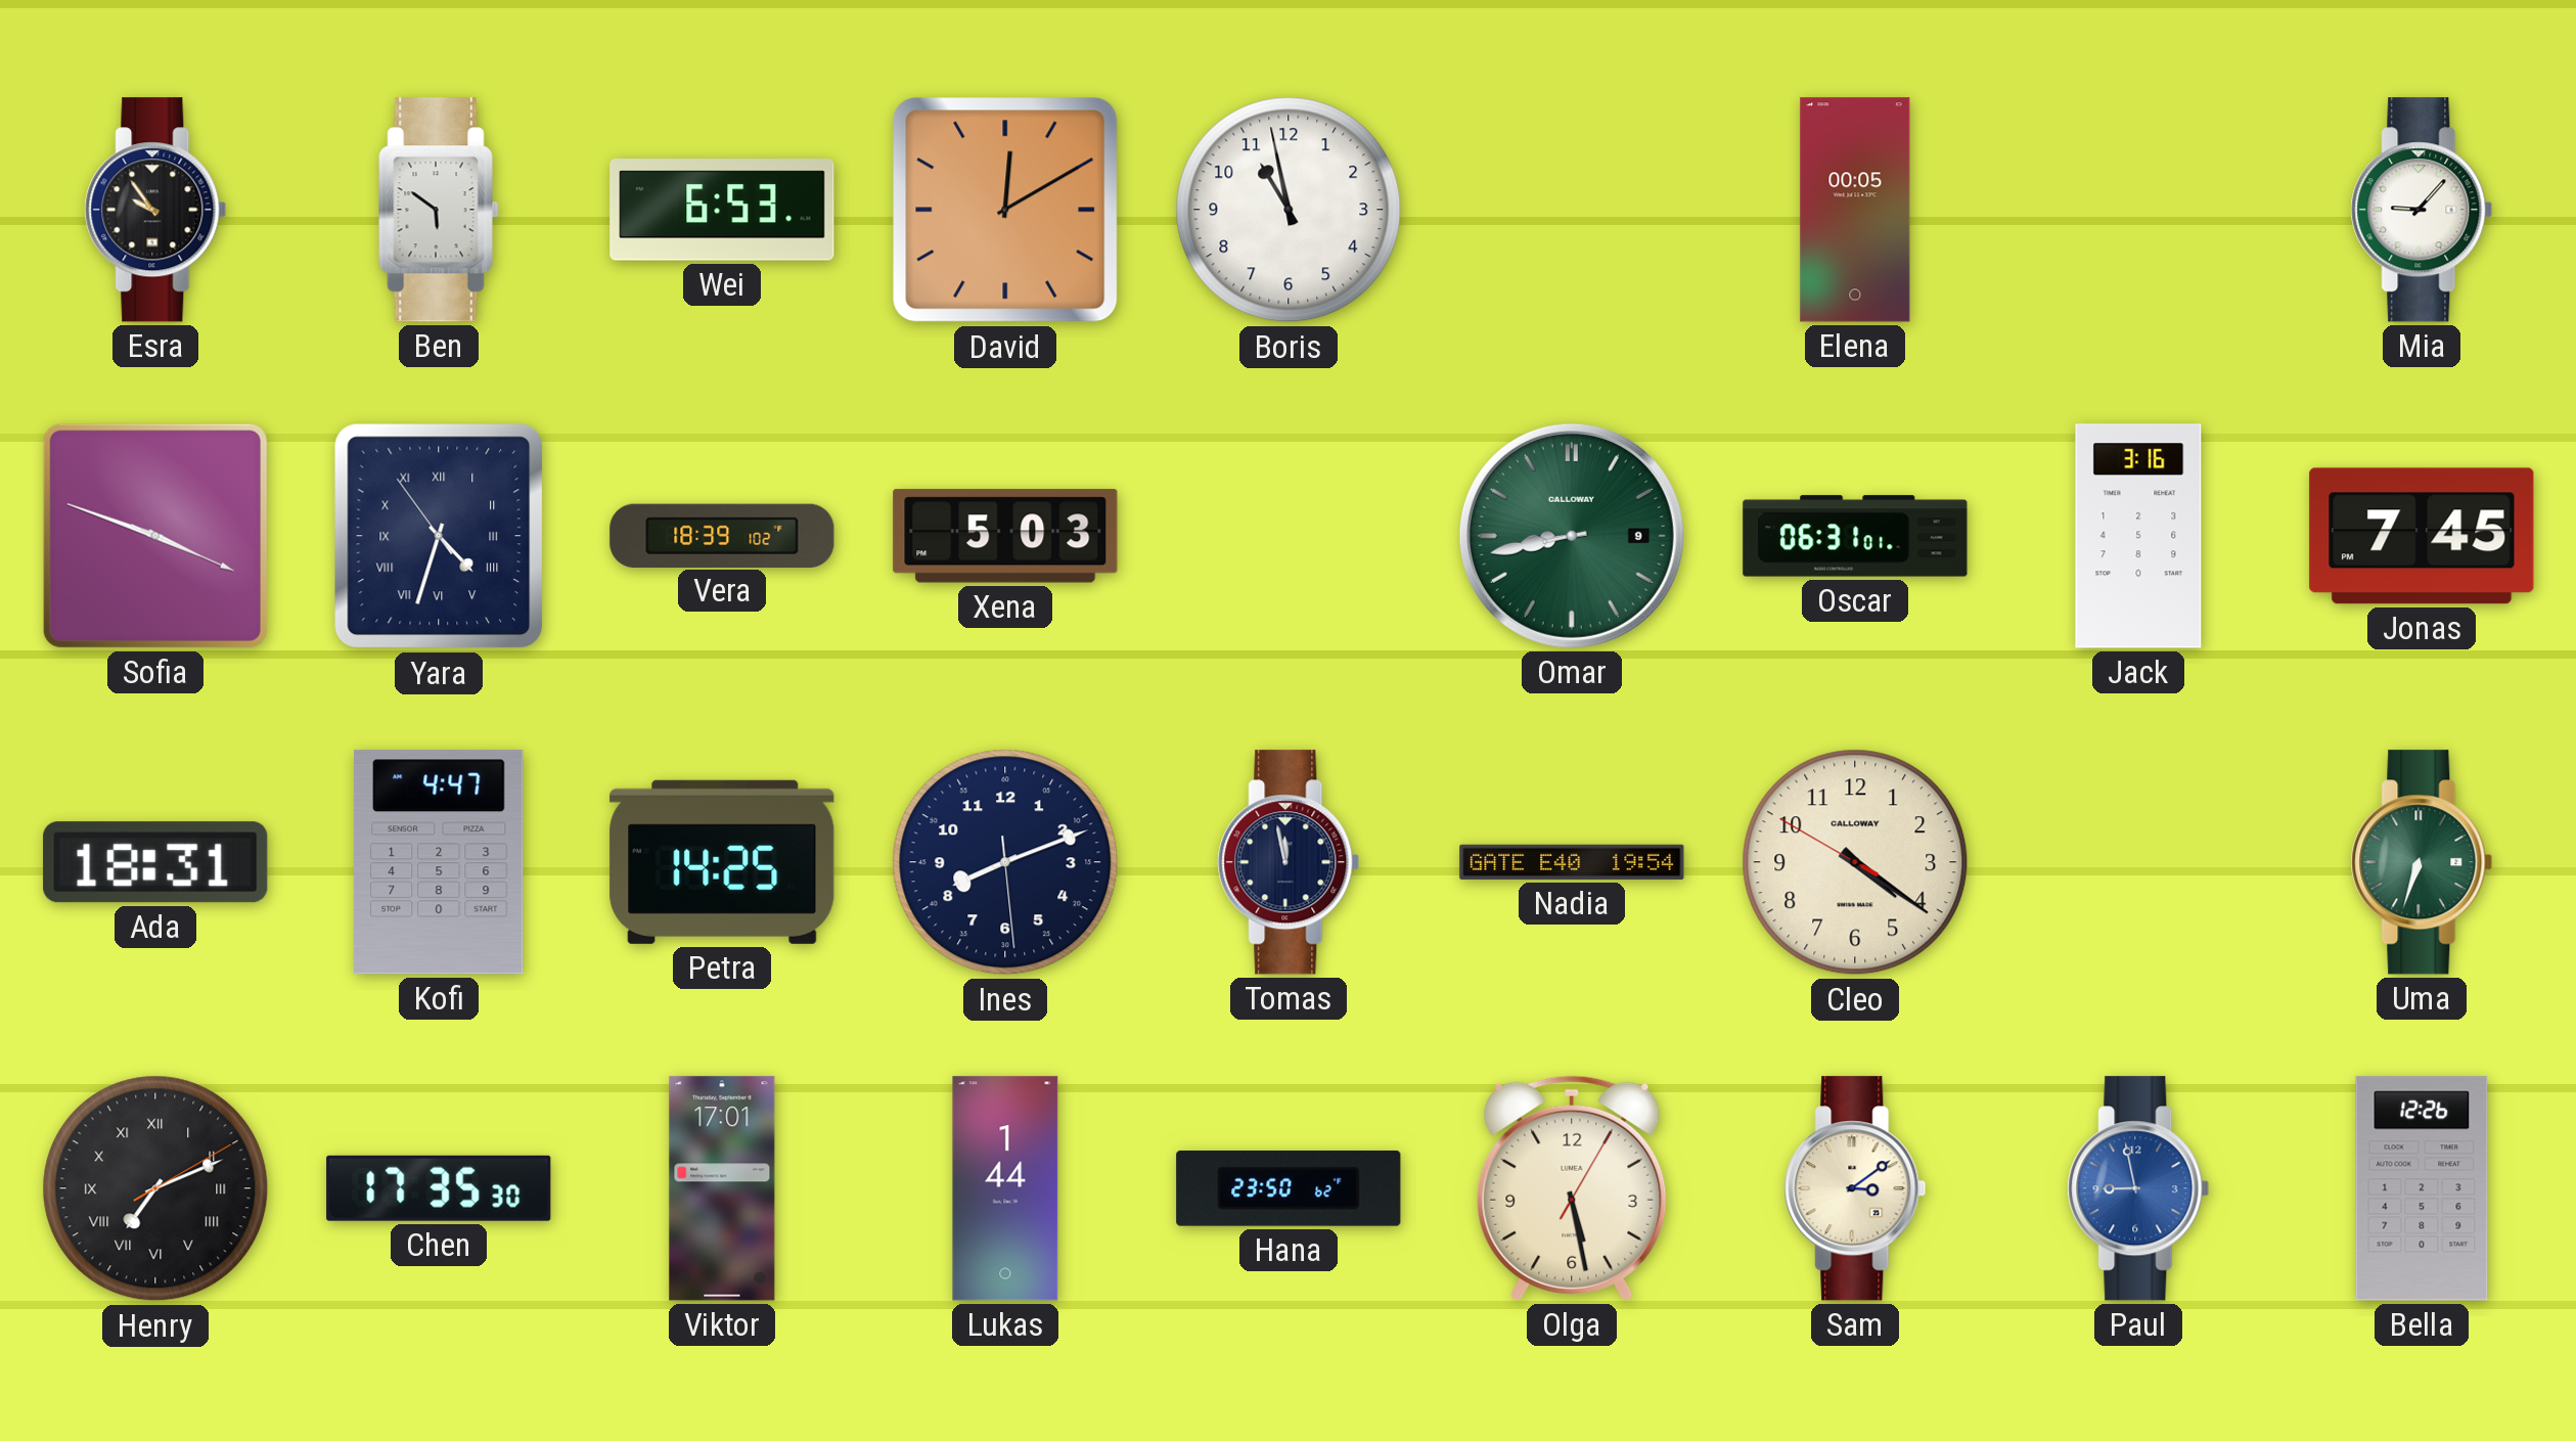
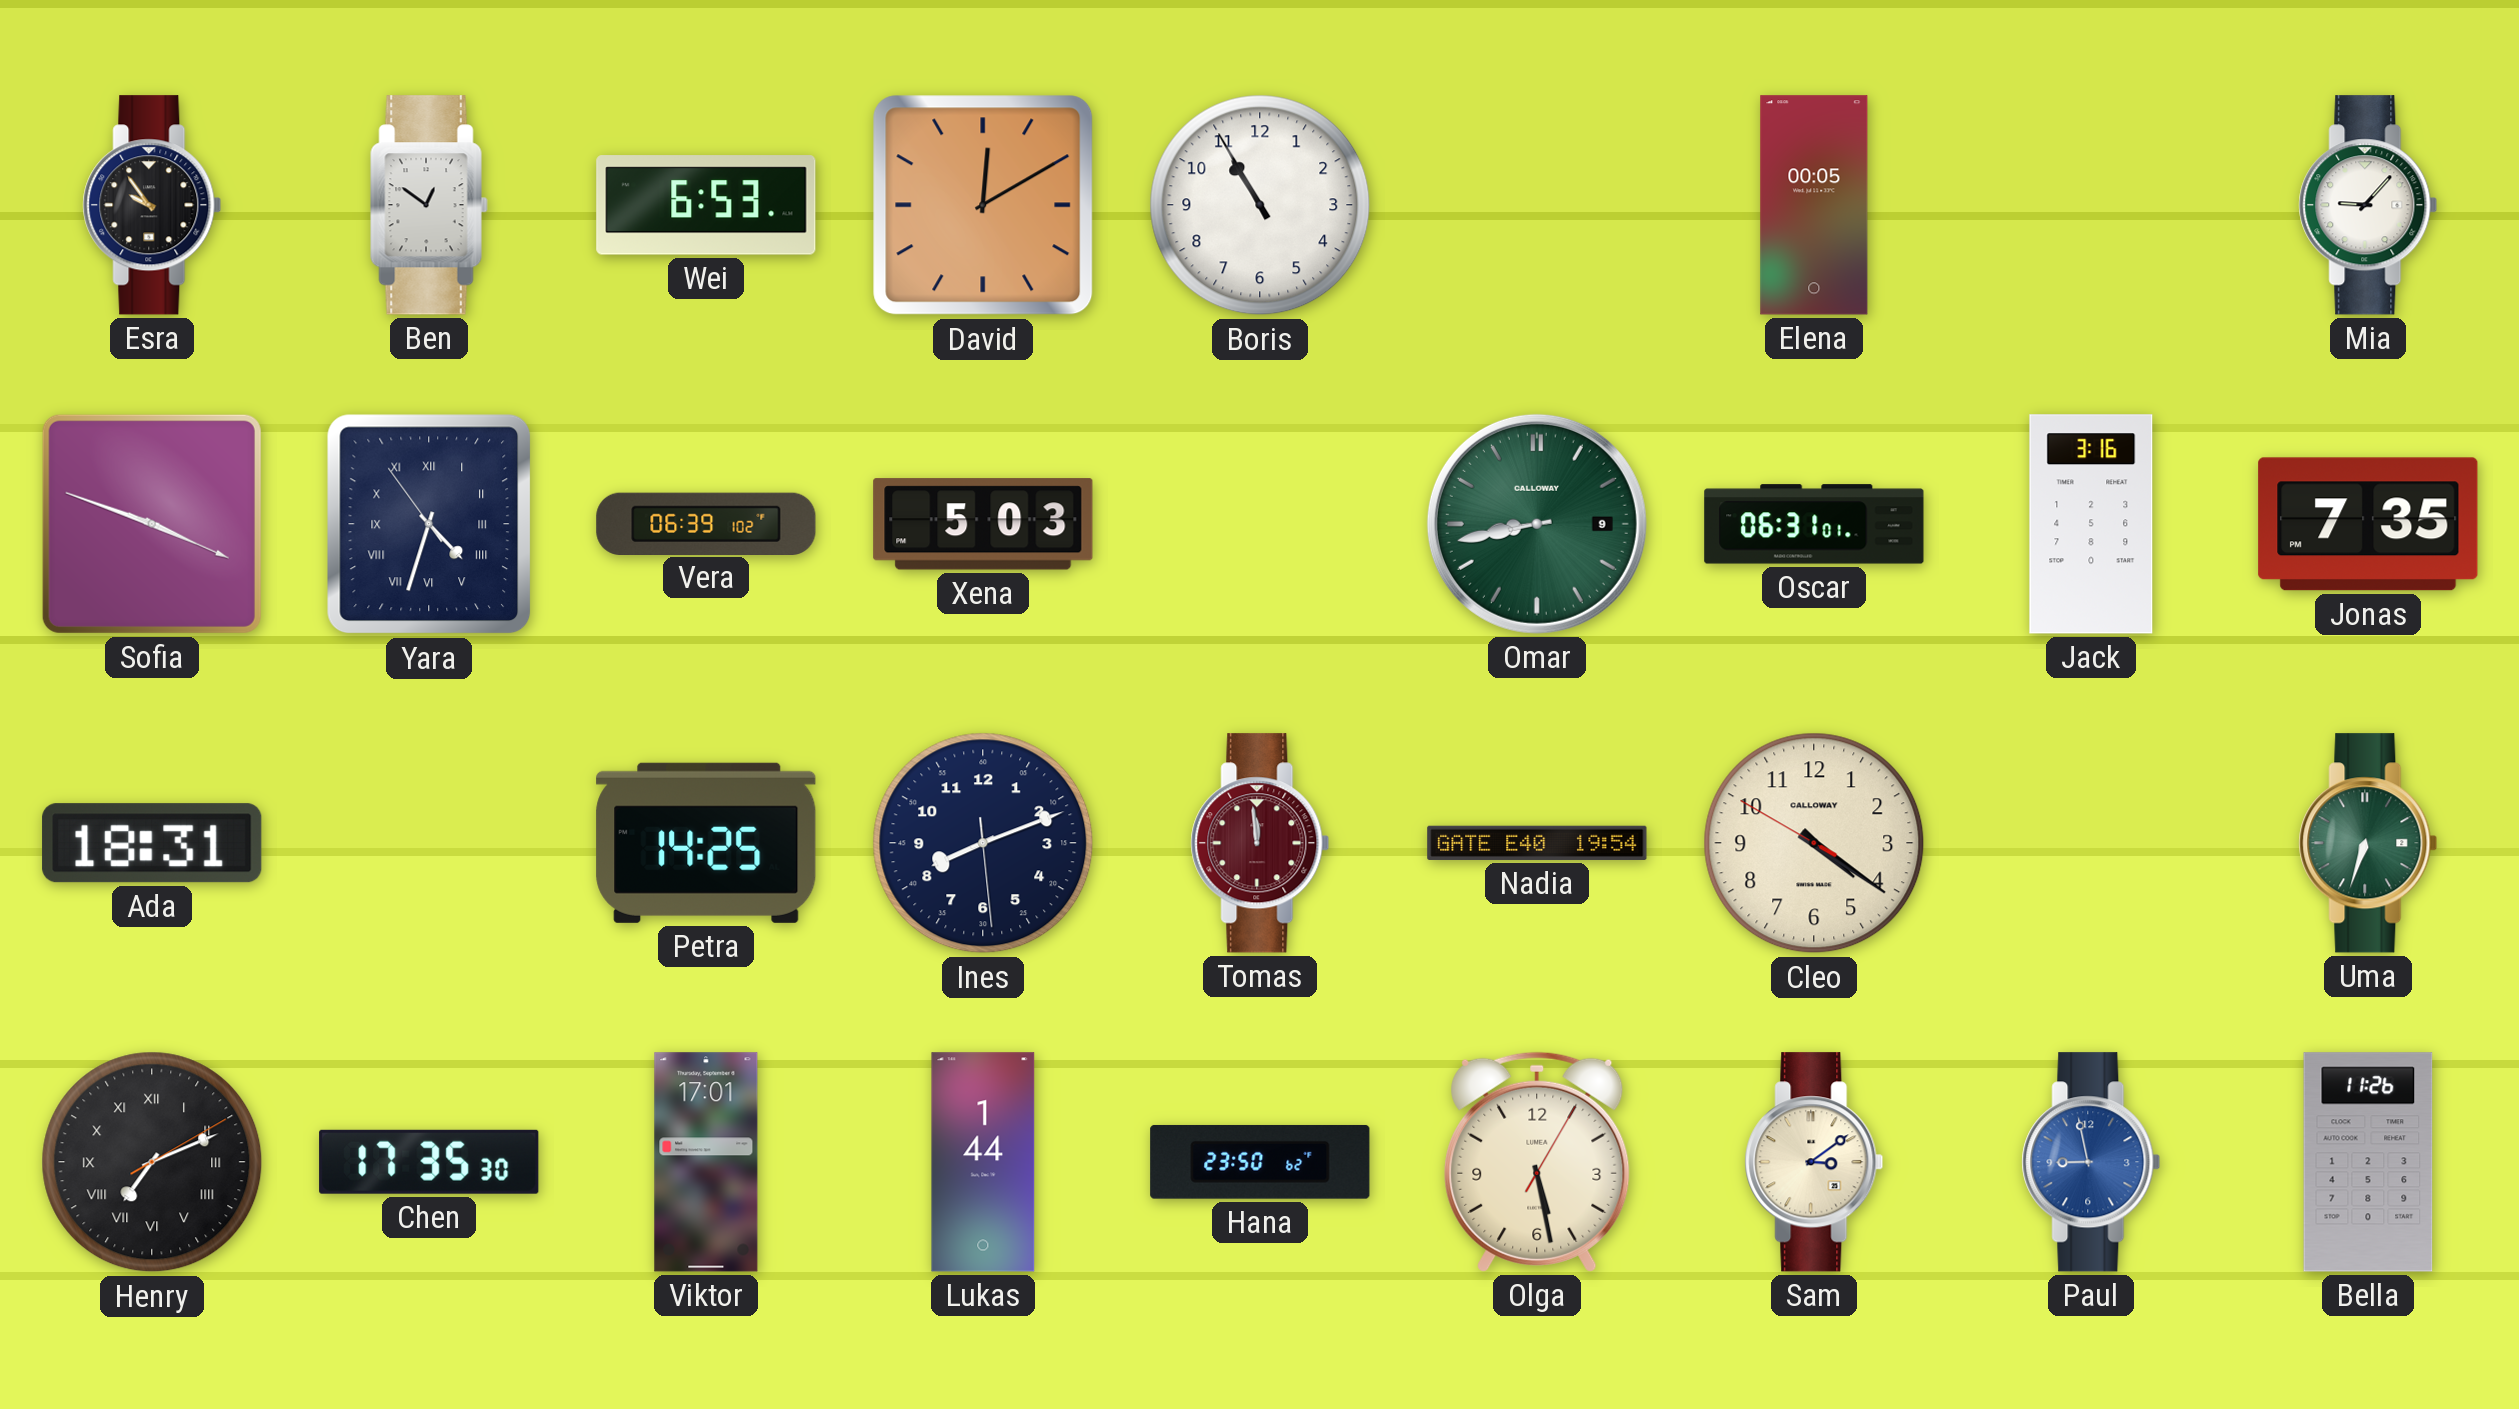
Ben: 5:51 -> 12:51 (429, 205)
Boris: 10:58 -> 10:55 (1260, 205)
Vera: 18:39 -> 06:39 (706, 523)
Jonas: 7:45 -> 7:35 (2368, 524)
Kofi: 4:47 -> none (439, 862)
Tomas: 11:58 -> 11:59 (1260, 843)
Tomas dial: navy -> burgundy (1260, 843)
Bella: 12:26 -> 11:26 (2368, 1162)
